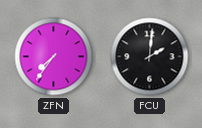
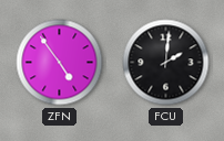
ZFN: 7:36 -> 4:54 (60, 63)
